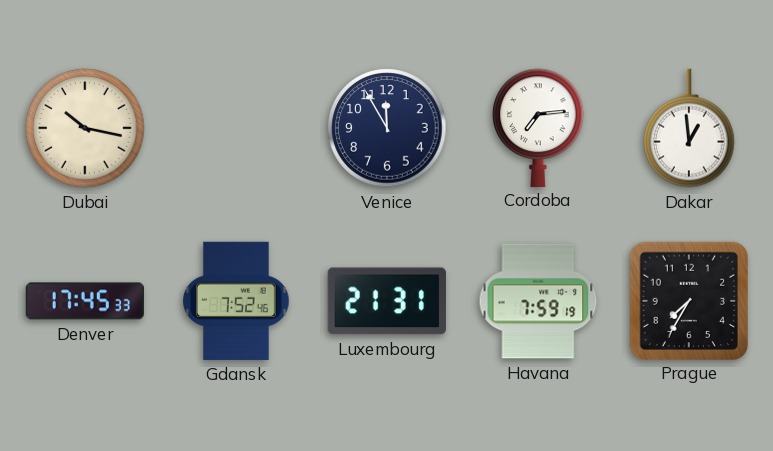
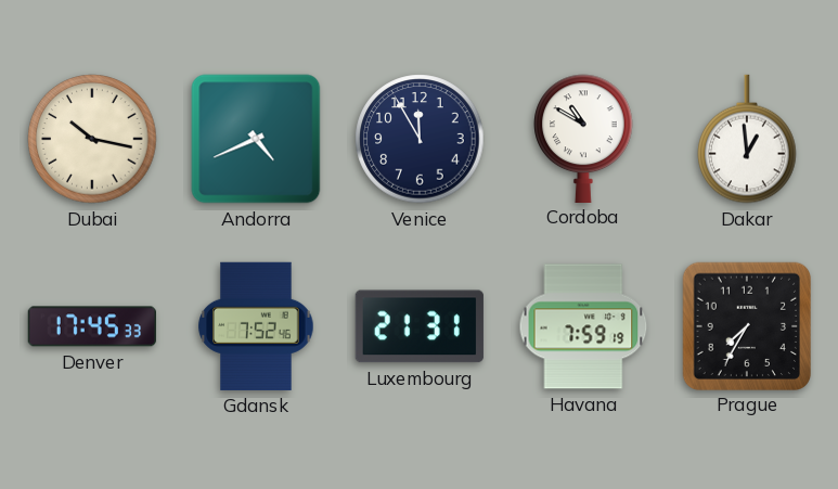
Andorra: none -> 4:41 (256, 139)
Cordoba: 7:14 -> 10:50 (583, 138)
